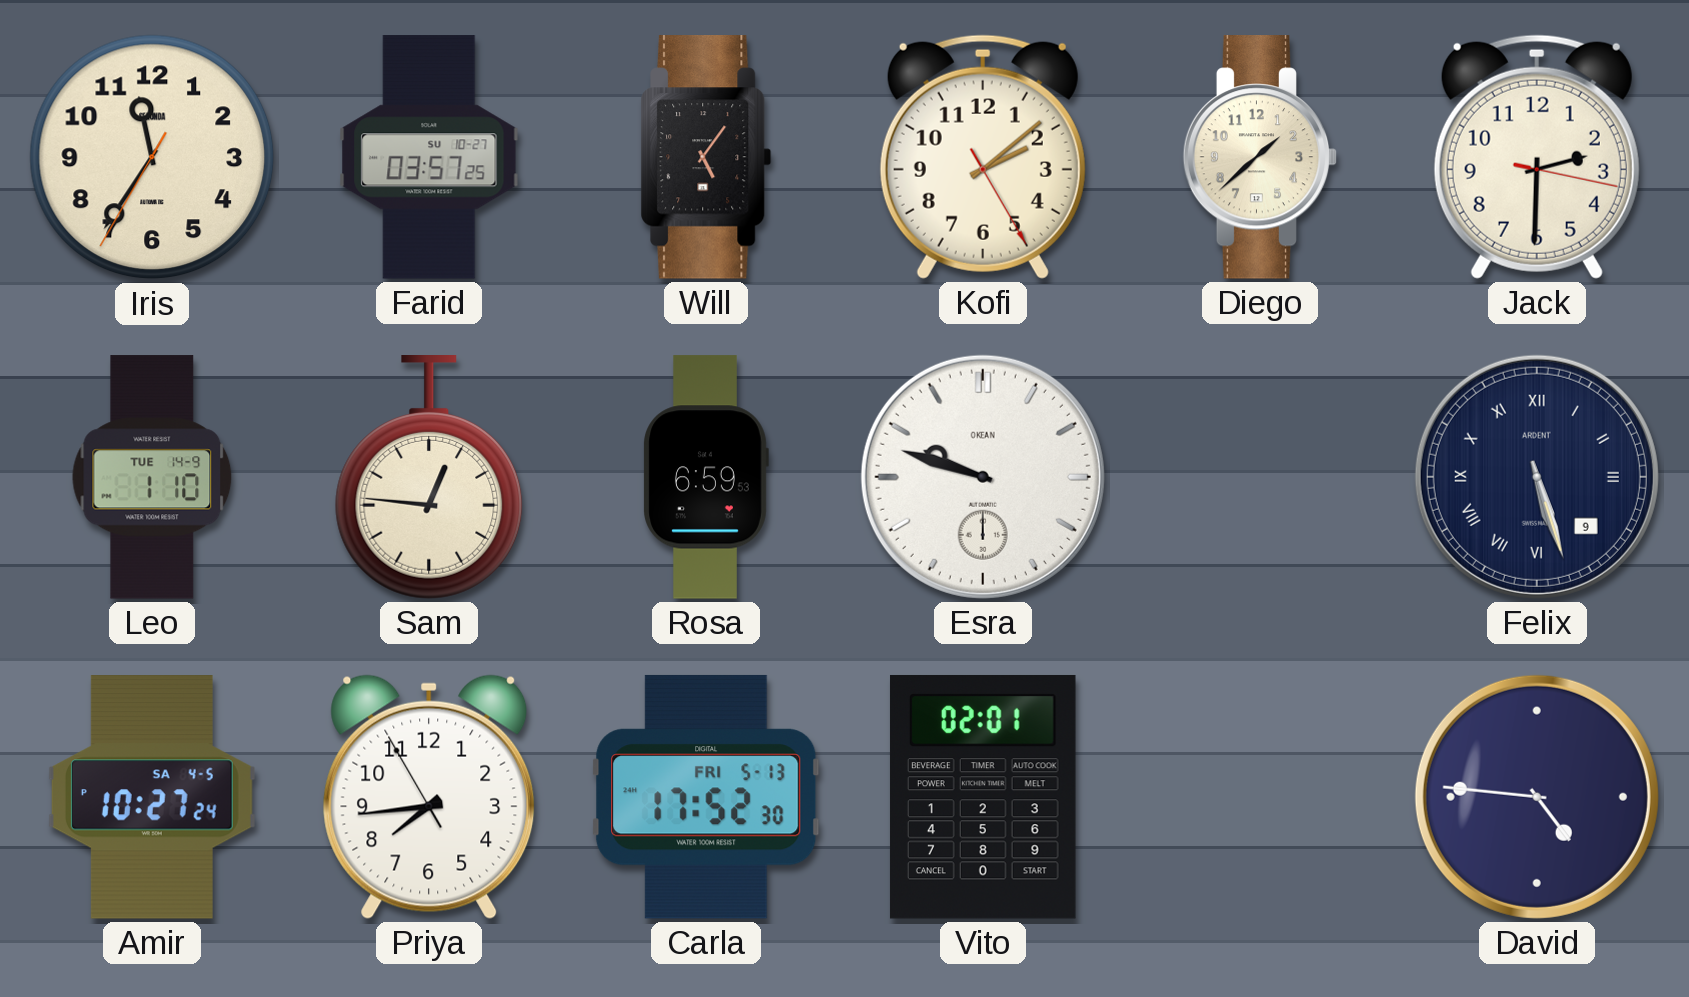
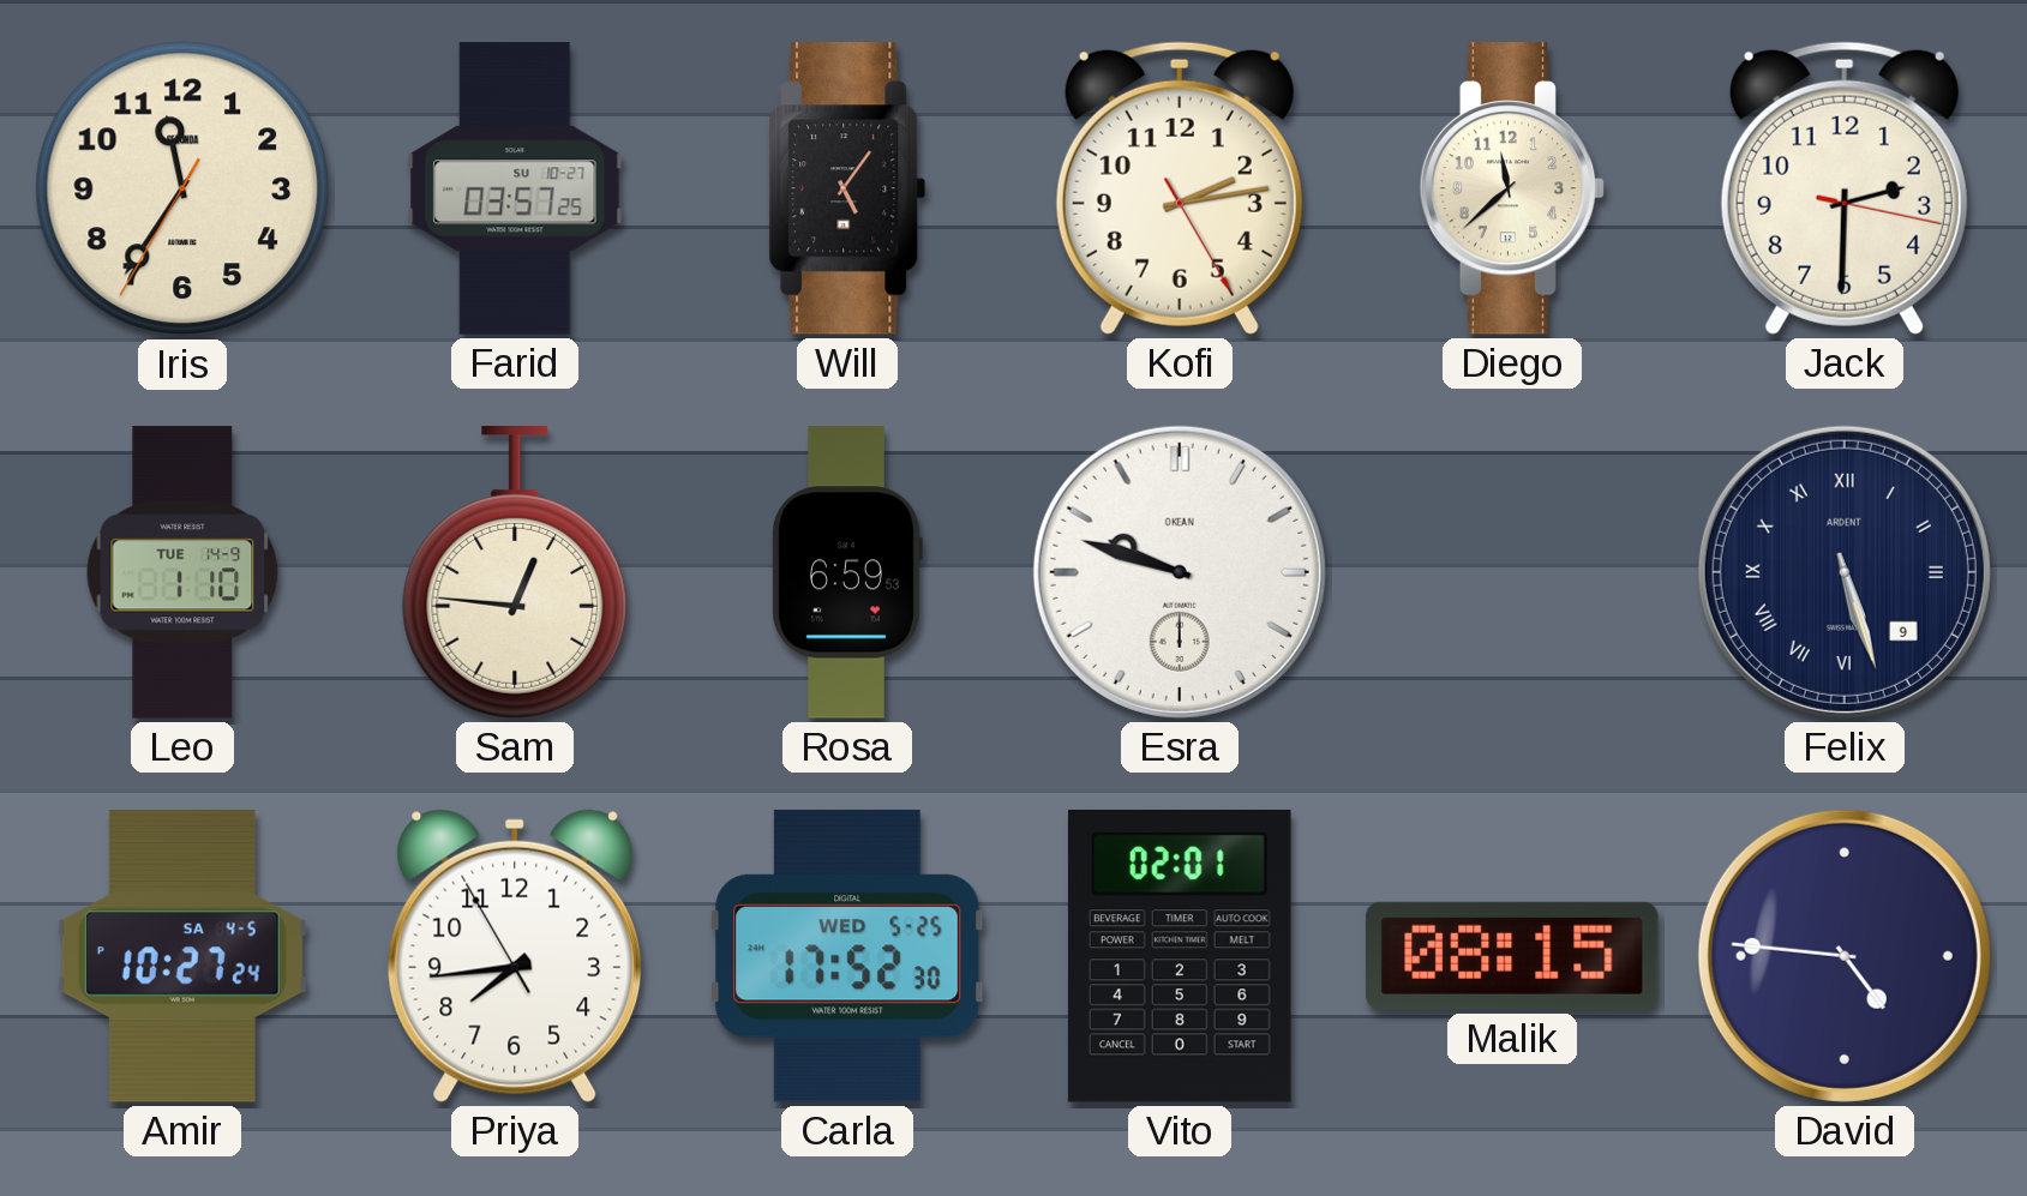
Kofi: 2:08 -> 2:13 (1180, 188)
Diego: 1:38 -> 11:38 (1512, 188)
Carla date: FRI 5-13 -> WED 5-25 (847, 956)
Malik: none -> 08:15 (1513, 956)
